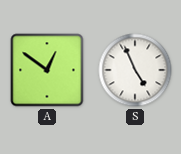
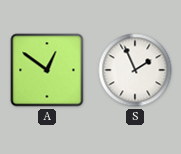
S: 4:56 -> 1:56 (135, 70)
